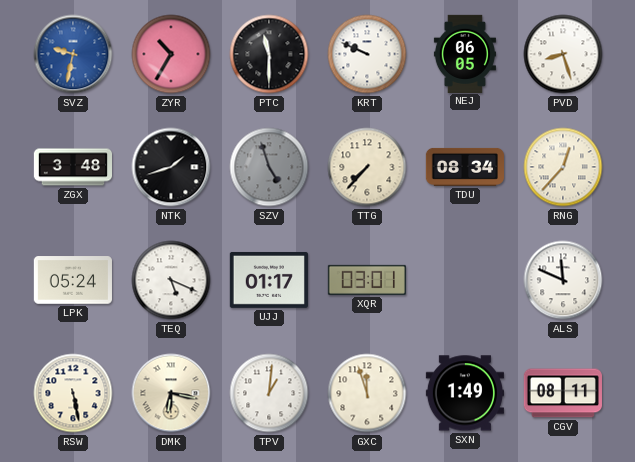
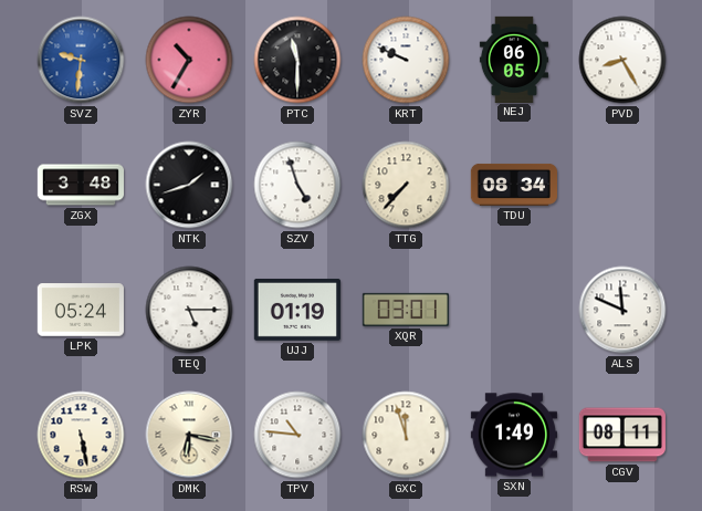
SVZ: 9:32 -> 9:31 (81, 60)
PVD: 8:27 -> 8:25 (622, 60)
SZV dial: grey -> white (297, 185)
RNG: 12:37 -> none (563, 167)
TEQ: 5:19 -> 5:15 (189, 310)
UJJ: 01:17 -> 01:19 (297, 310)
TPV: 1:01 -> 10:46 (297, 435)
